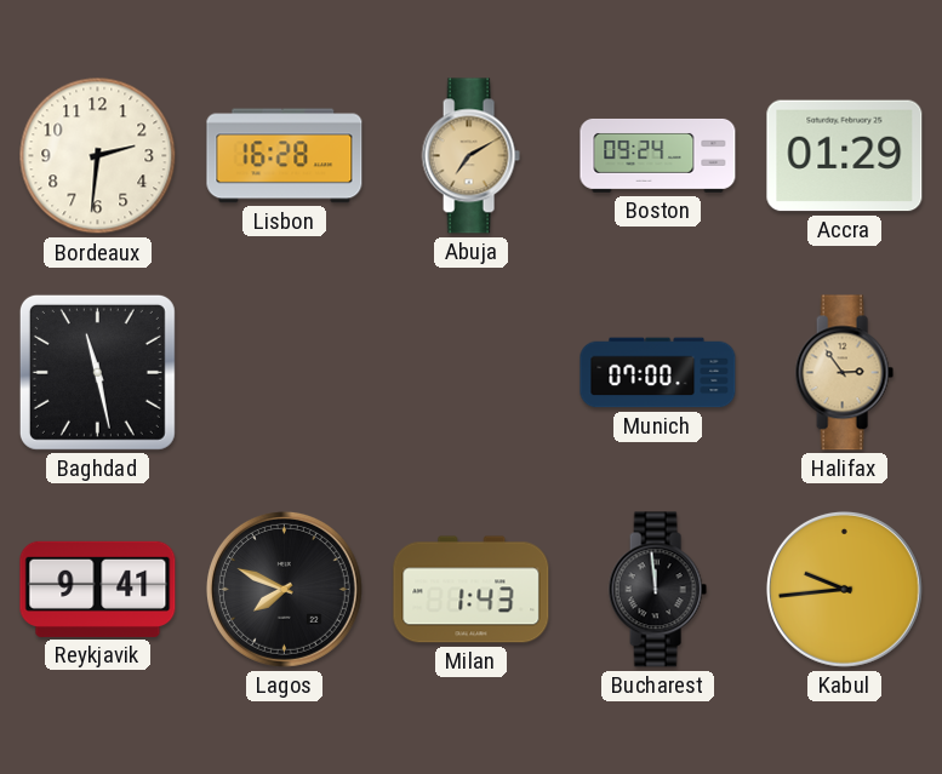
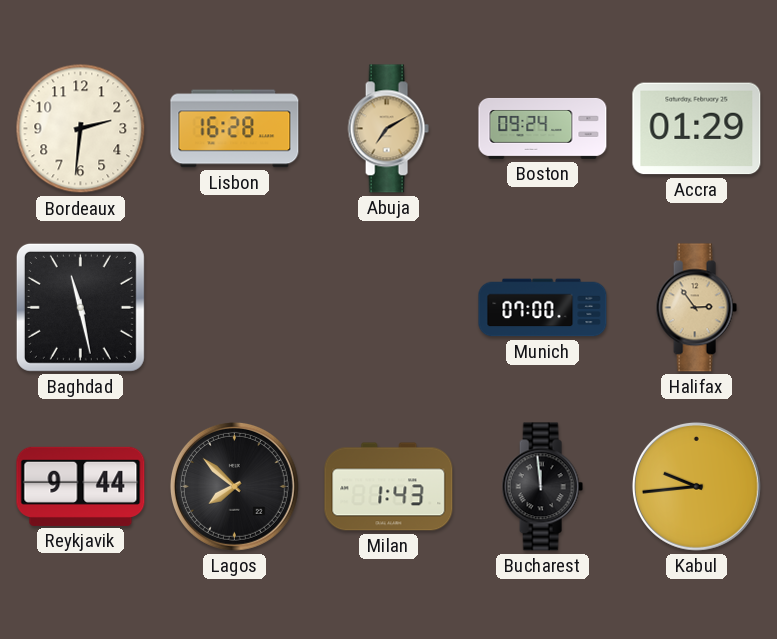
Reykjavik: 9:41 -> 9:44 (81, 486)
Lagos: 7:49 -> 7:52 (234, 486)
